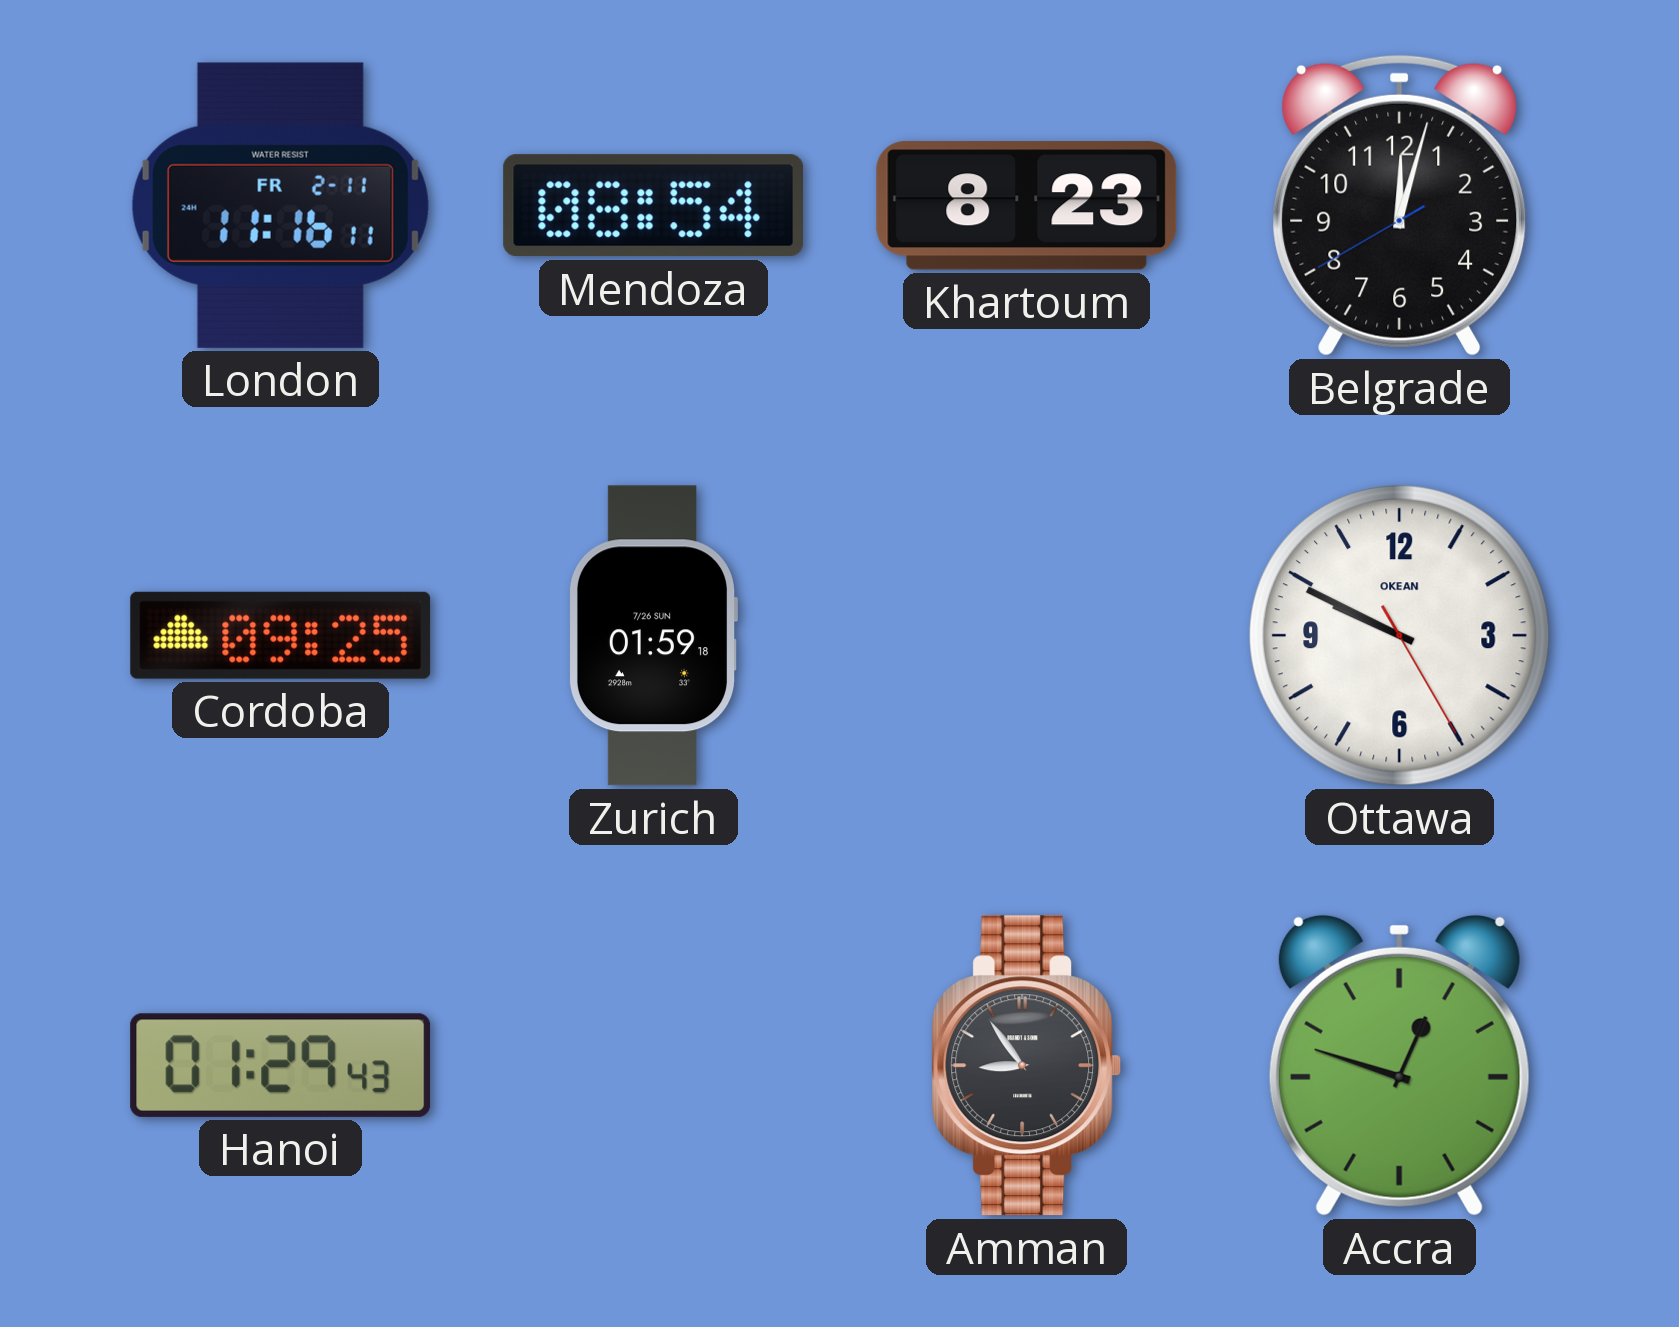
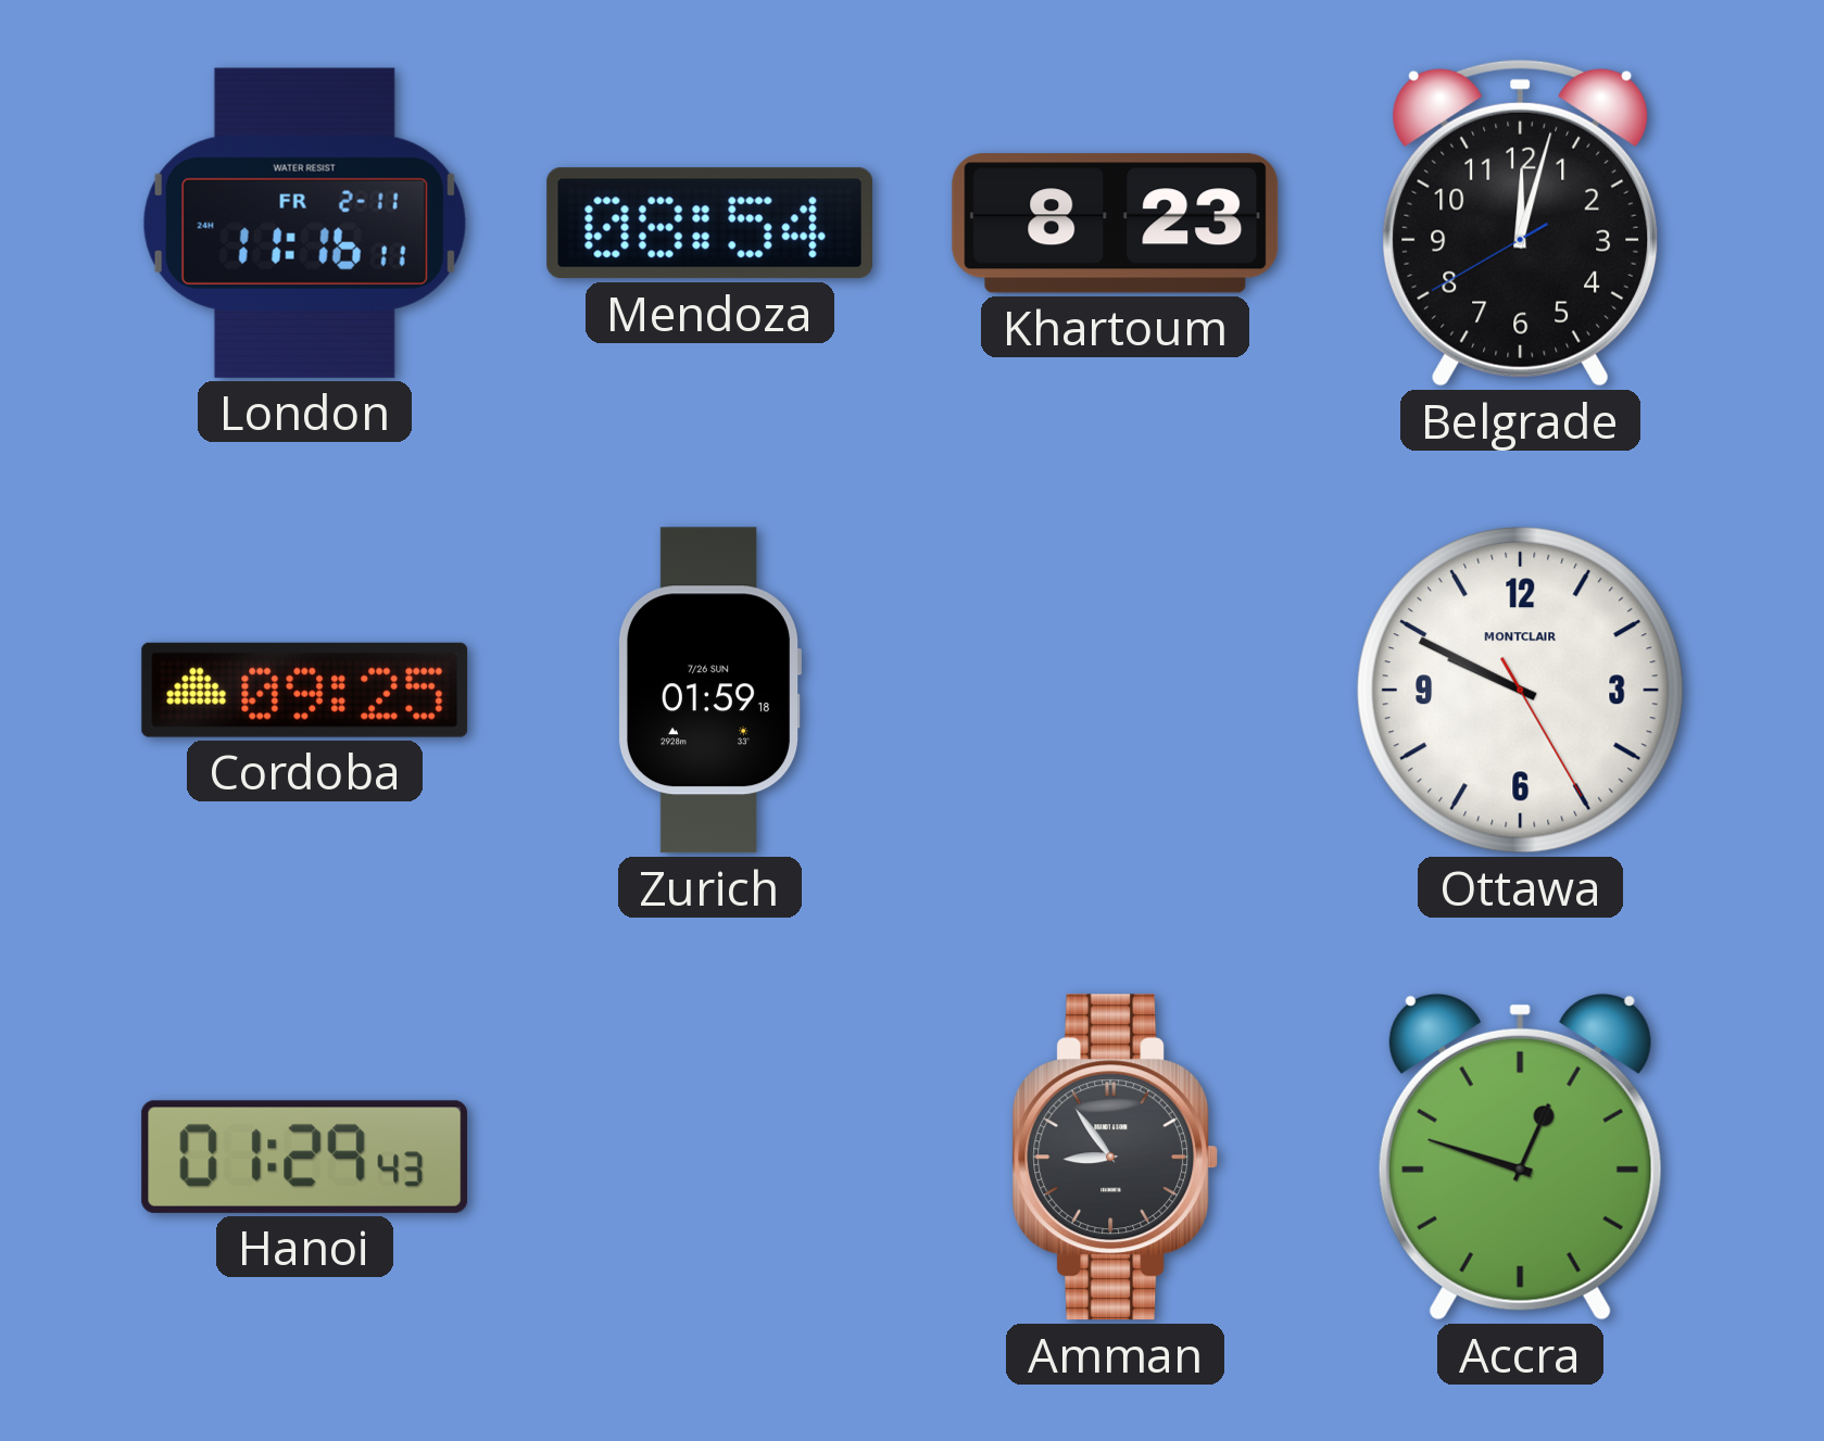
Ottawa brand: OKEAN -> MONTCLAIR (1520, 690)
